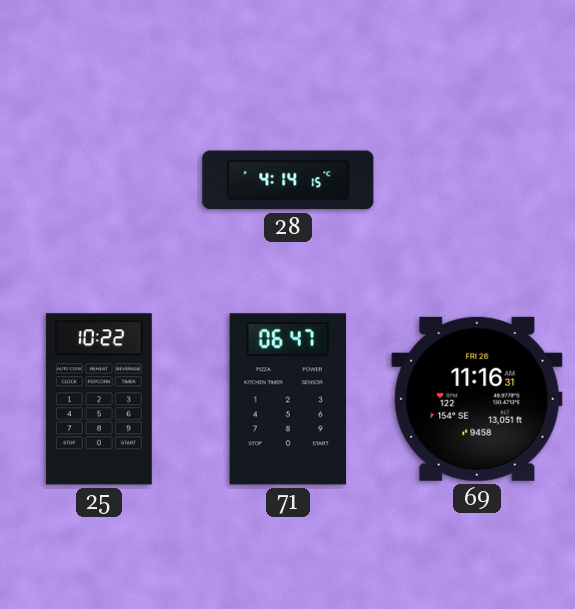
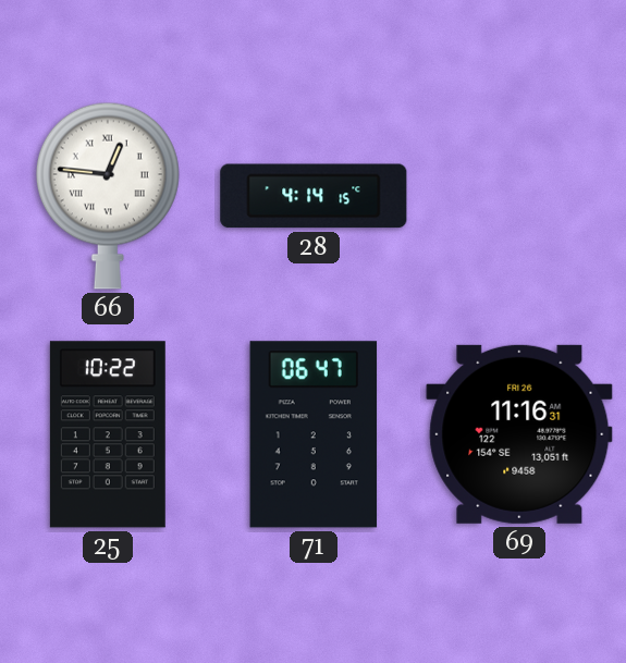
66: none -> 12:46 (108, 196)
